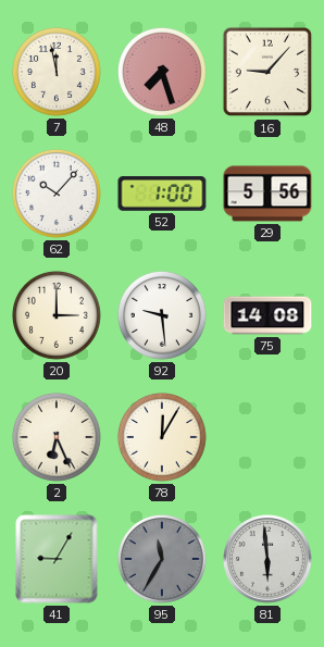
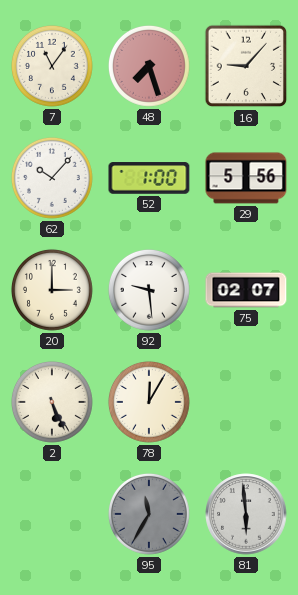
7: 11:58 -> 11:06 (52, 66)
75: 14:08 -> 02:07 (246, 290)
2: 6:26 -> 5:26 (52, 402)
41: 9:05 -> none (57, 559)
